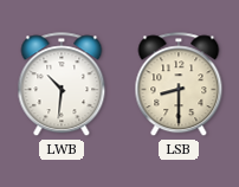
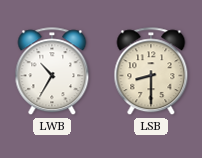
LWB: 10:31 -> 10:35 (52, 72)
